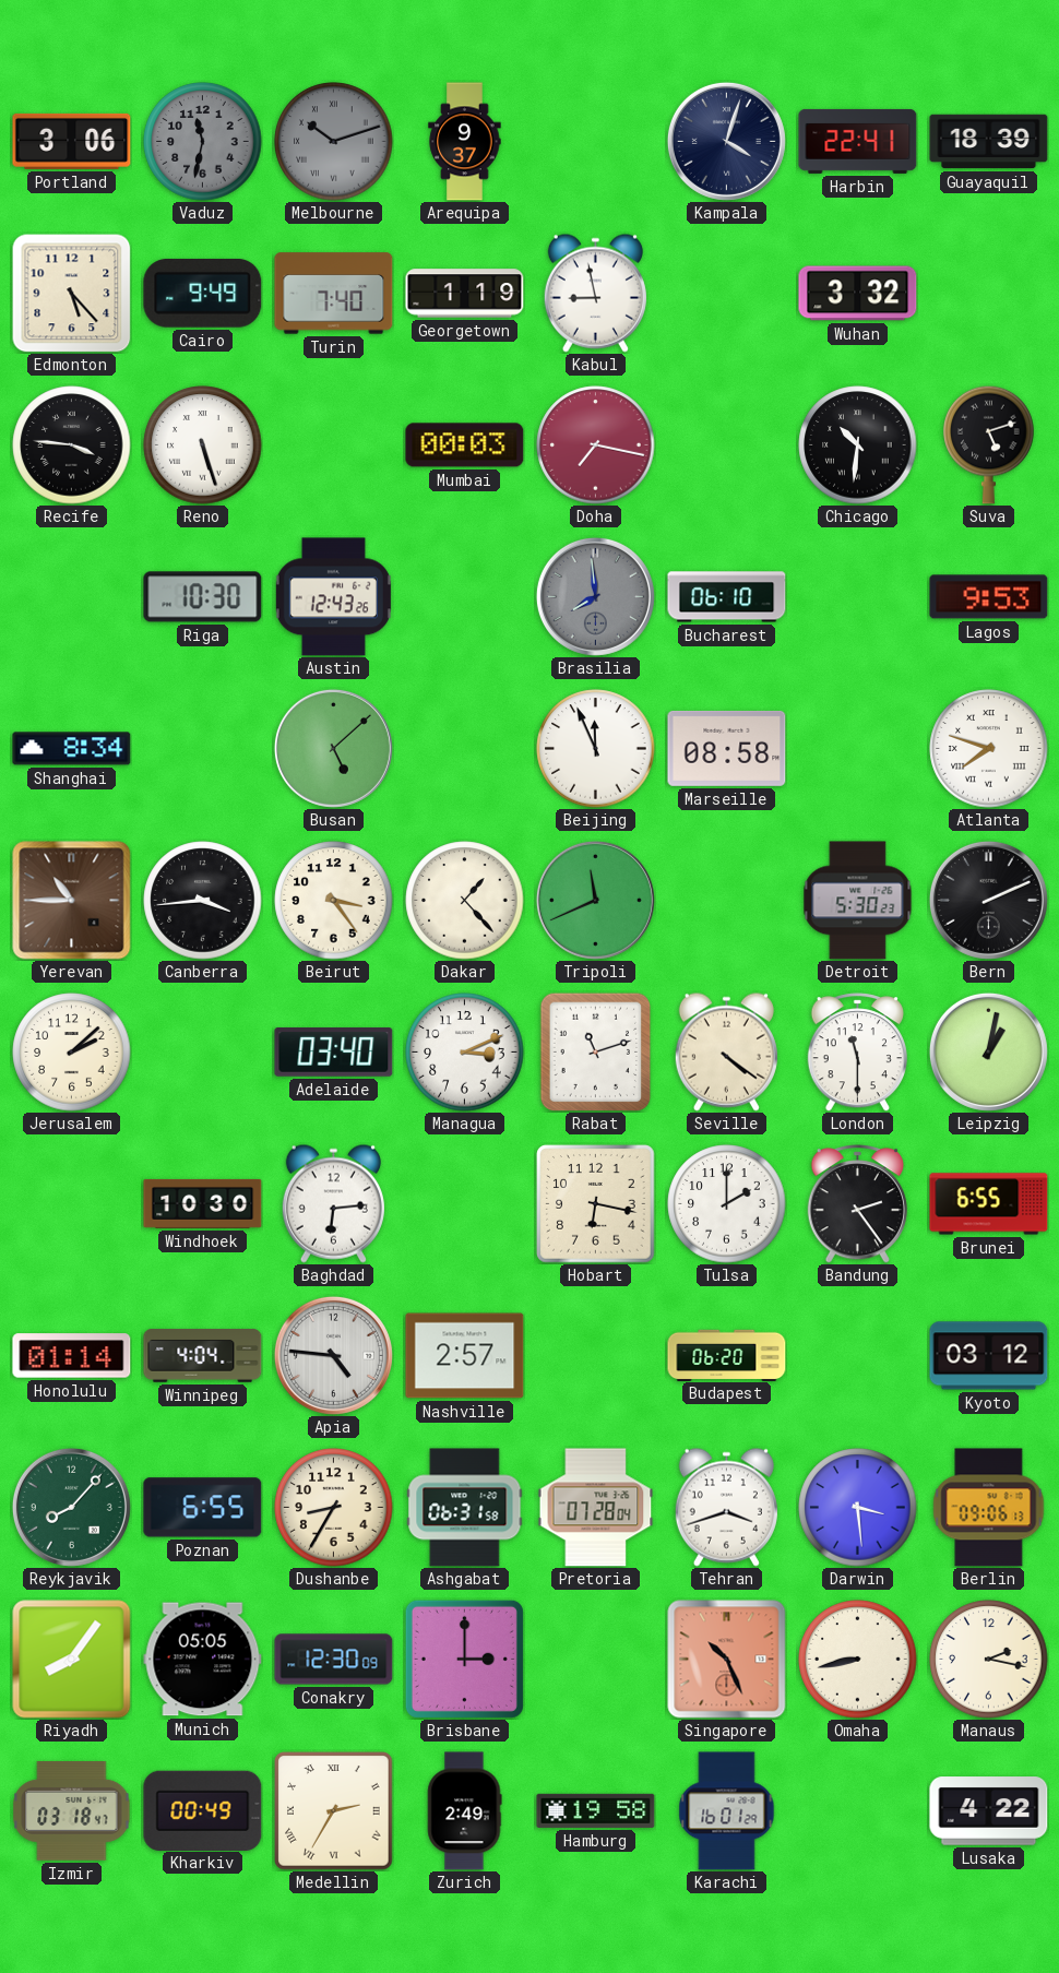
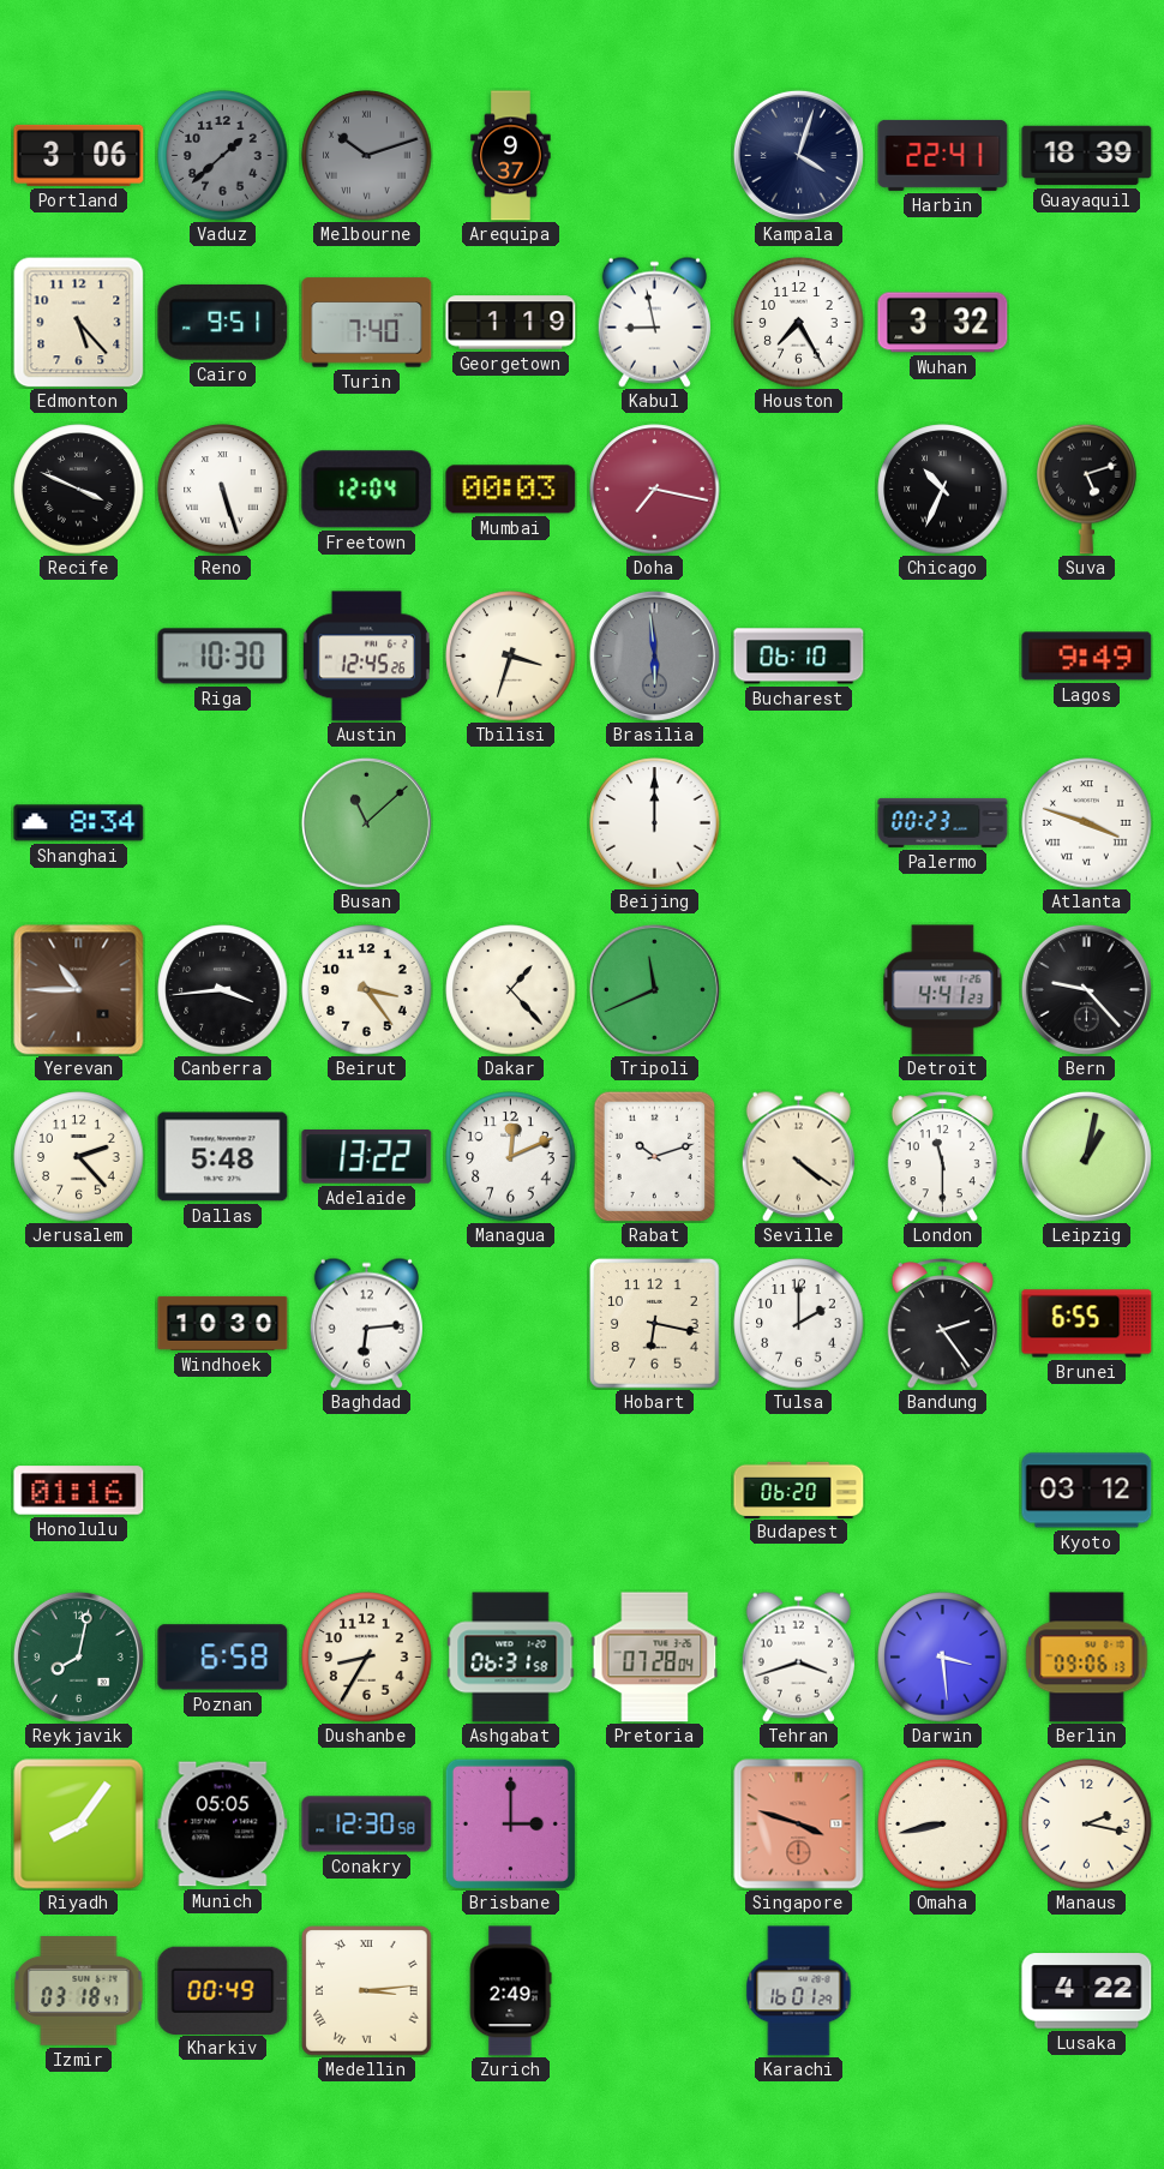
Vaduz: 11:32 -> 1:38 (223, 156)
Cairo: 9:49 -> 9:51 (223, 322)
Houston: none -> 7:25 (799, 323)
Recife: 3:46 -> 3:49 (79, 490)
Freetown: none -> 12:04 (367, 490)
Chicago: 10:31 -> 10:34 (943, 490)
Austin: 12:43 -> 12:45 (366, 657)
Tbilisi: none -> 3:33 (511, 657)
Brasilia: 7:59 -> 5:59 (654, 655)
Lagos: 9:53 -> 9:49 (1087, 657)
Busan: 5:08 -> 11:08 (366, 822)
Beijing: 11:56 -> 12:00 (655, 823)
Marseille: 08:58 -> none (727, 748)
Palermo: none -> 00:23 (943, 822)
Atlanta: 7:48 -> 3:48 (1087, 823)
Detroit: 5:30 -> 4:41 (943, 990)
Bern: 2:11 -> 9:23 (1086, 989)
Jerusalem: 2:08 -> 2:23 (79, 1157)
Dallas: none -> 5:48 (223, 1157)
Adelaide: 03:40 -> 13:22 (367, 1157)
Managua: 3:11 -> 12:11 (511, 1157)
Rabat: 11:12 -> 10:12 (655, 1156)
Honolulu: 01:14 -> 01:16 (79, 1491)
Winnipeg: 4:04 -> none (203, 1356)
Apia: 4:46 -> none (333, 1355)
Nashville: 2:57 -> none (465, 1356)
Reykjavik: 8:07 -> 8:02 (78, 1656)
Poznan: 6:55 -> 6:58 (223, 1658)
Conakry: 12:30:09 -> 12:30:58 (367, 1825)
Singapore: 10:26 -> 3:48 (799, 1825)
Medellin: 2:35 -> 3:14 (367, 1991)
Hamburg: 19:58 -> none (596, 1810)
